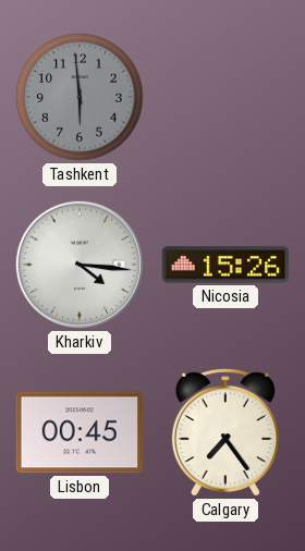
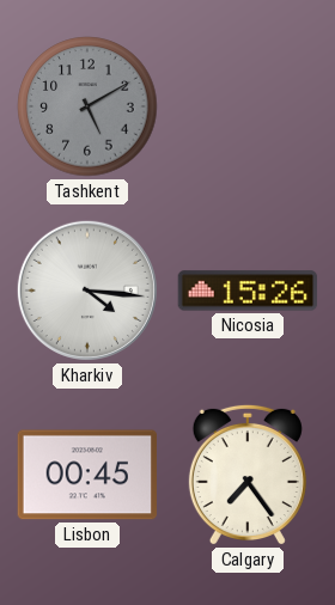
Tashkent: 5:59 -> 5:10 (87, 106)
